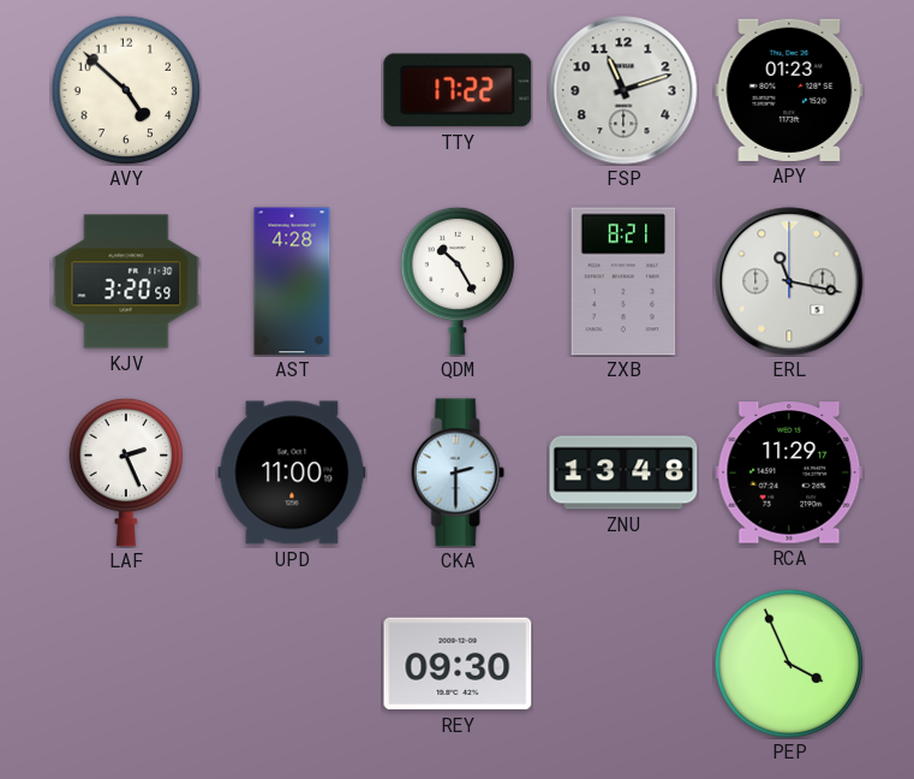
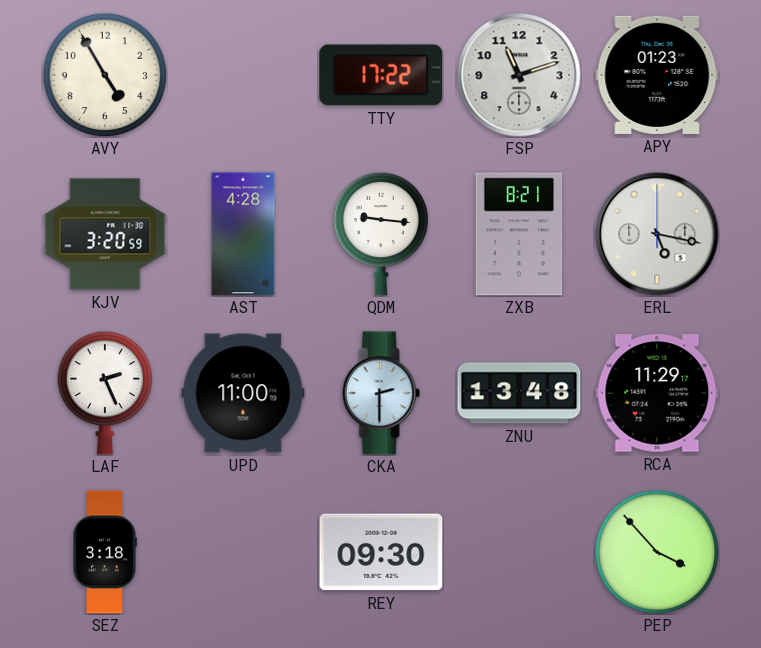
AVY: 4:52 -> 4:55 (105, 75)
QDM: 10:25 -> 9:16 (381, 234)
ERL: 11:17 -> 5:17 (657, 234)
SEZ: none -> 3:18 (105, 552)
PEP: 3:56 -> 3:53 (657, 552)
